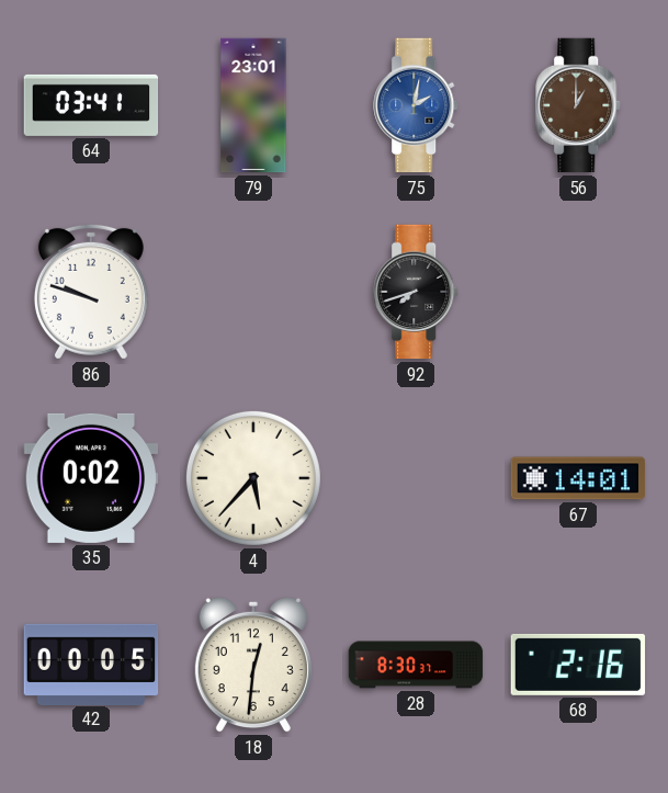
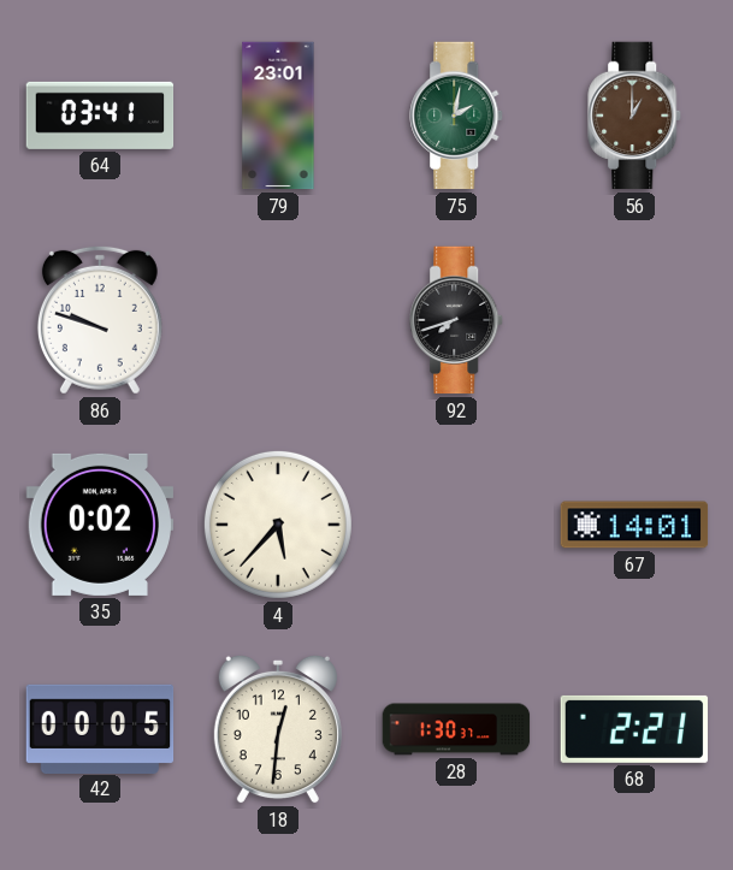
75 dial: blue -> green (457, 116)
28: 8:30 -> 1:30 (456, 729)
68: 2:16 -> 2:21 (634, 729)
